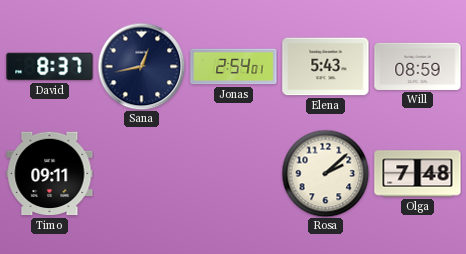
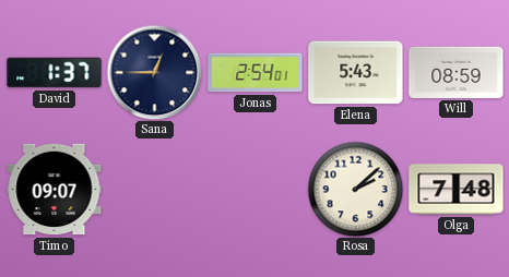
David: 8:37 -> 1:37 (55, 73)
Sana: 12:43 -> 12:45 (154, 72)
Timo: 09:11 -> 09:07 (55, 190)
